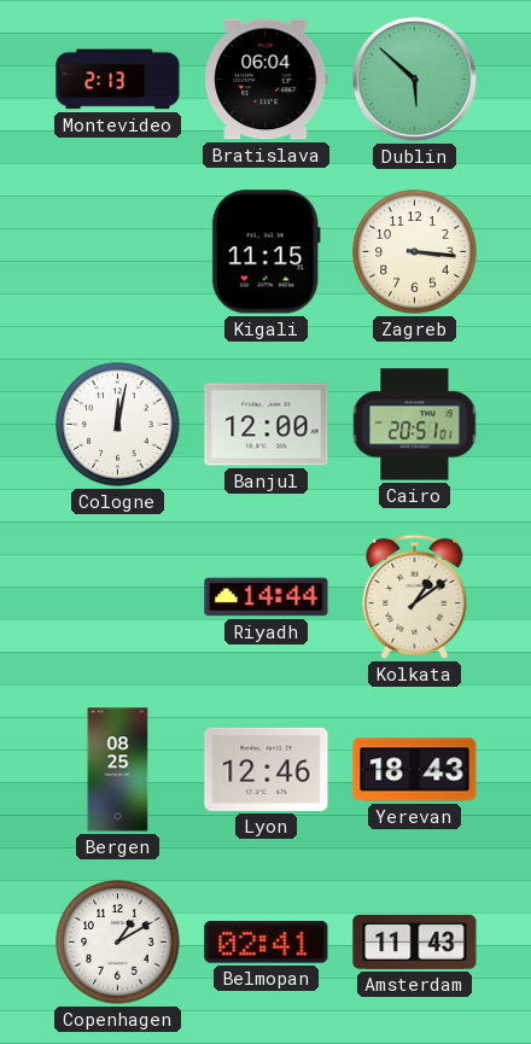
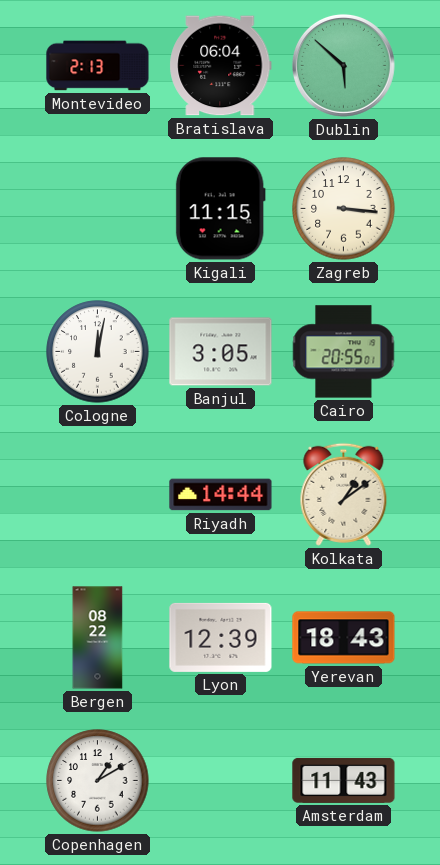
Banjul: 12:00 -> 3:05 (221, 352)
Cairo: 20:51 -> 20:55 (344, 352)
Bergen: 08:25 -> 08:22 (98, 638)
Lyon: 12:46 -> 12:39 (221, 637)
Belmopan: 02:41 -> none (267, 943)
